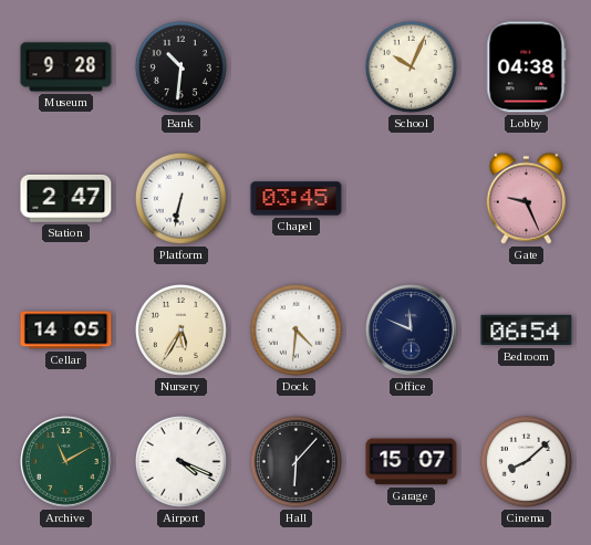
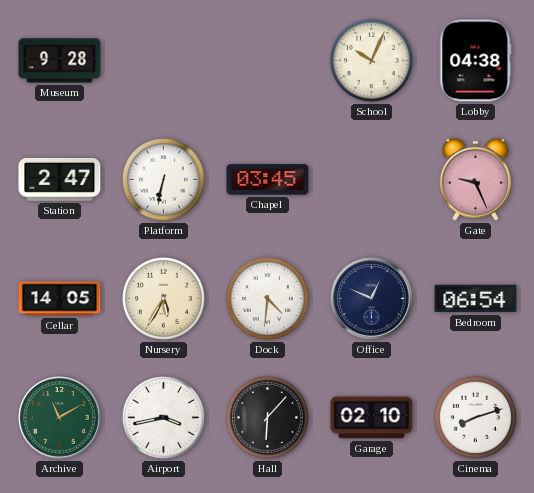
Bank: 10:31 -> none (180, 66)
Office: 11:49 -> 12:49 (372, 299)
Airport: 4:19 -> 3:43 (163, 417)
Garage: 15:07 -> 02:10 (372, 418)
Cinema: 8:08 -> 8:12 (475, 417)
